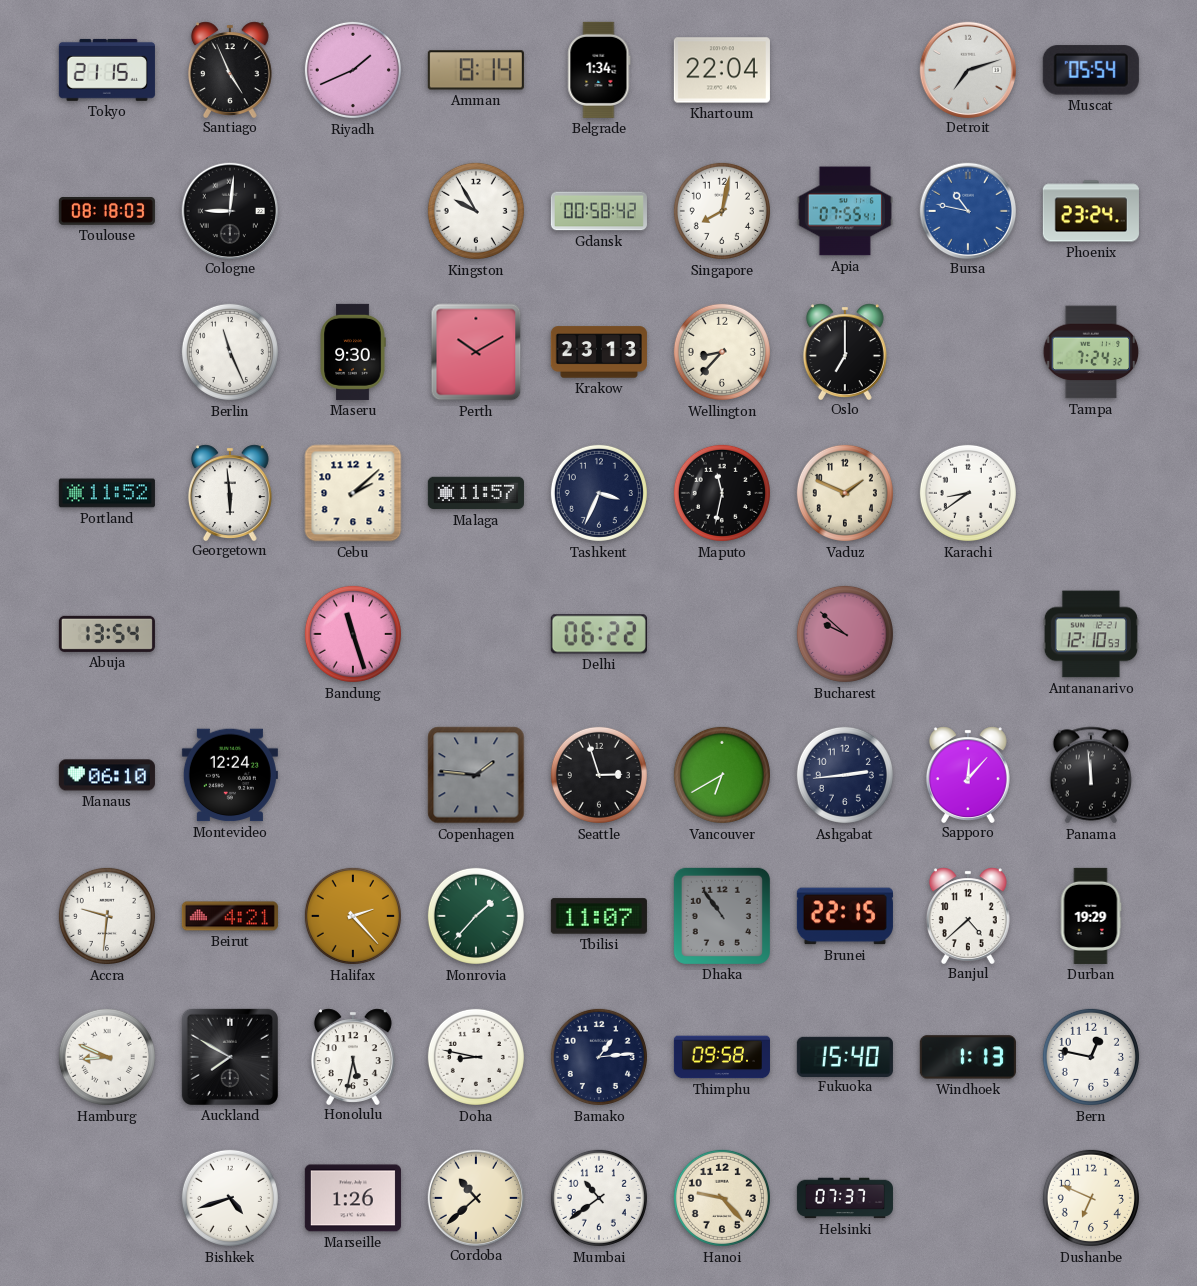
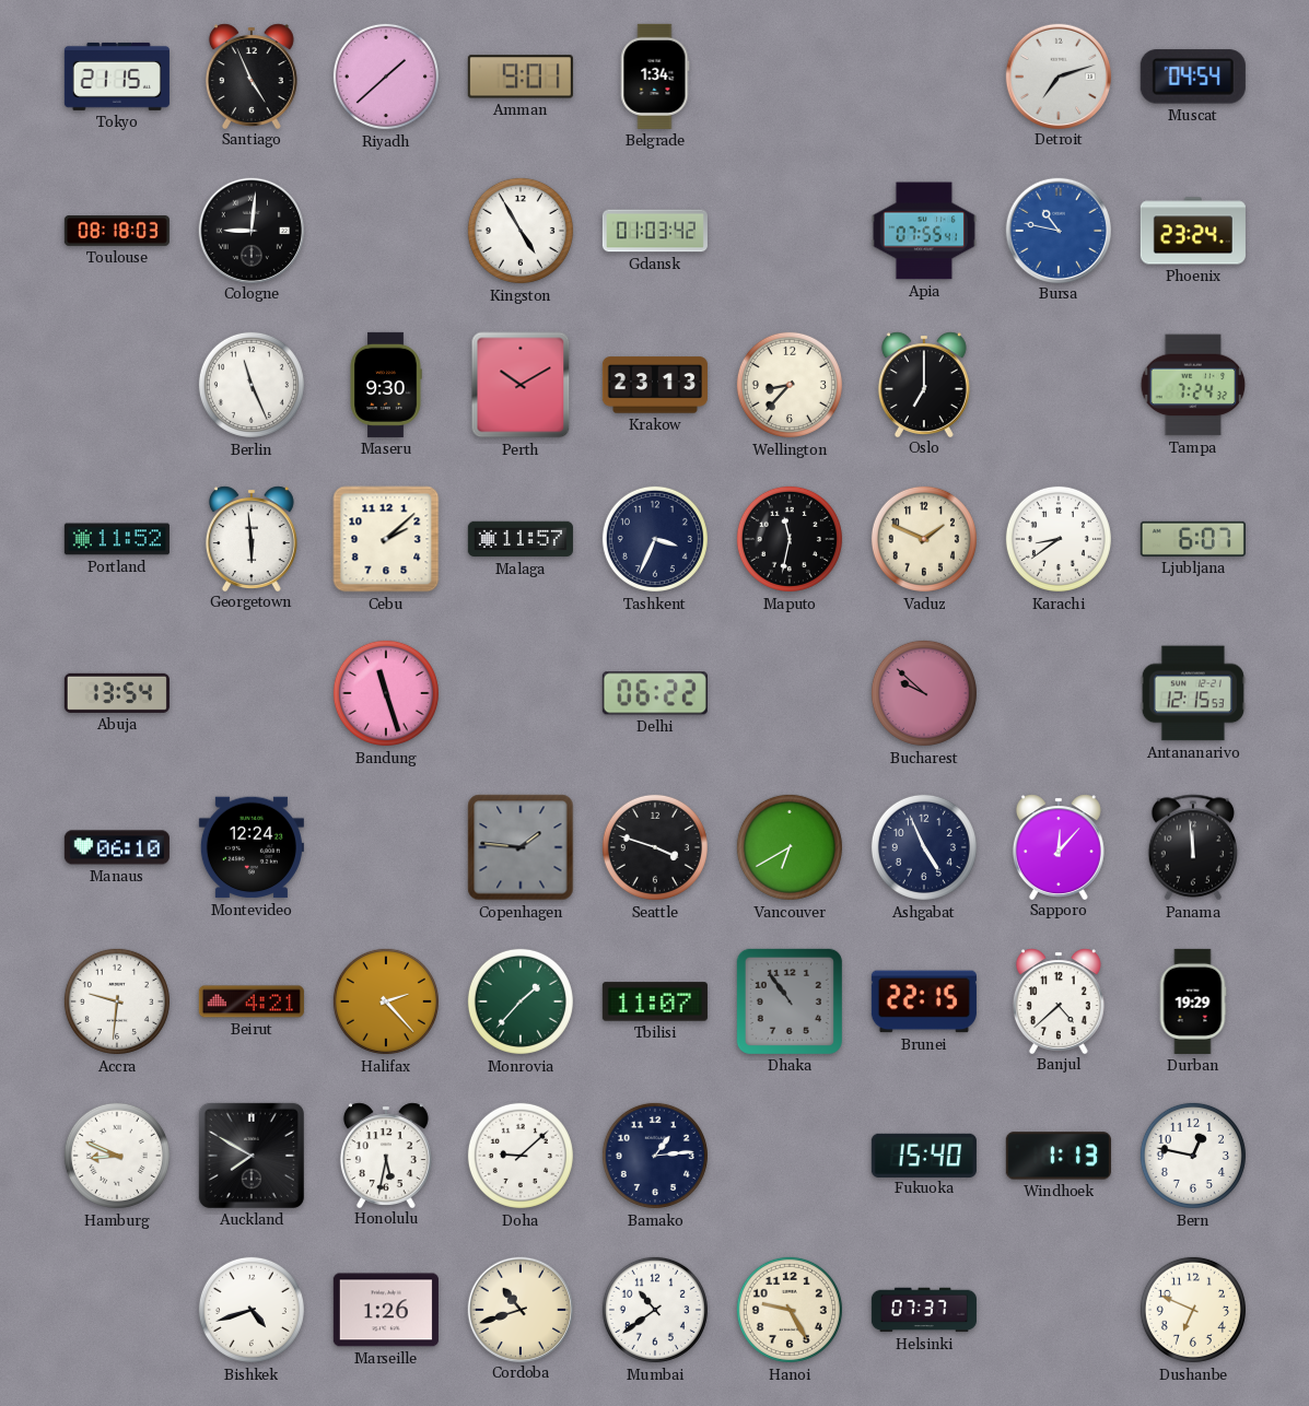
Riyadh: 1:41 -> 1:38 (386, 77)
Amman: 8:14 -> 9:01 (521, 77)
Khartoum: 22:04 -> none (722, 70)
Muscat: 05:54 -> 04:54 (1193, 77)
Kingston: 9:55 -> 4:55 (521, 231)
Gdansk: 00:58 -> 01:03 (655, 231)
Singapore: 8:02 -> none (722, 211)
Ljubljana: none -> 6:07 (1193, 539)
Antananarivo: 12:10 -> 12:15 (1193, 693)
Seattle: 2:57 -> 3:48 (655, 847)
Ashgabat: 2:44 -> 4:56 (924, 847)
Doha: 8:47 -> 9:08 (521, 1156)
Thimphu: 09:58 -> none (722, 1057)
Cordoba: 10:38 -> 10:42 (519, 1309)
Hanoi: 9:23 -> 9:25 (790, 1310)
